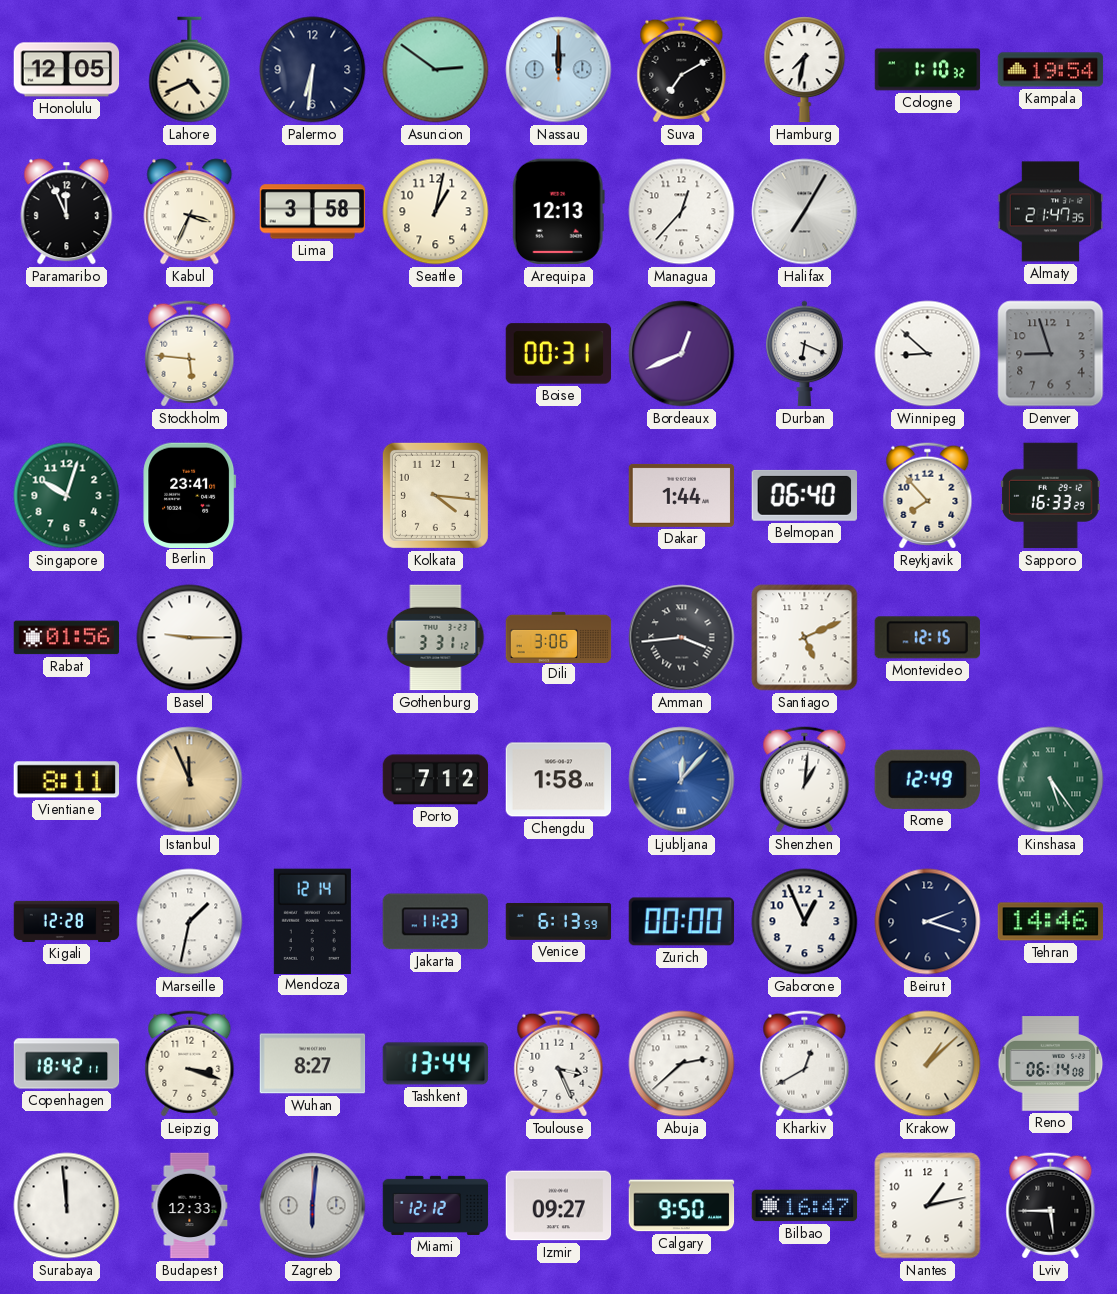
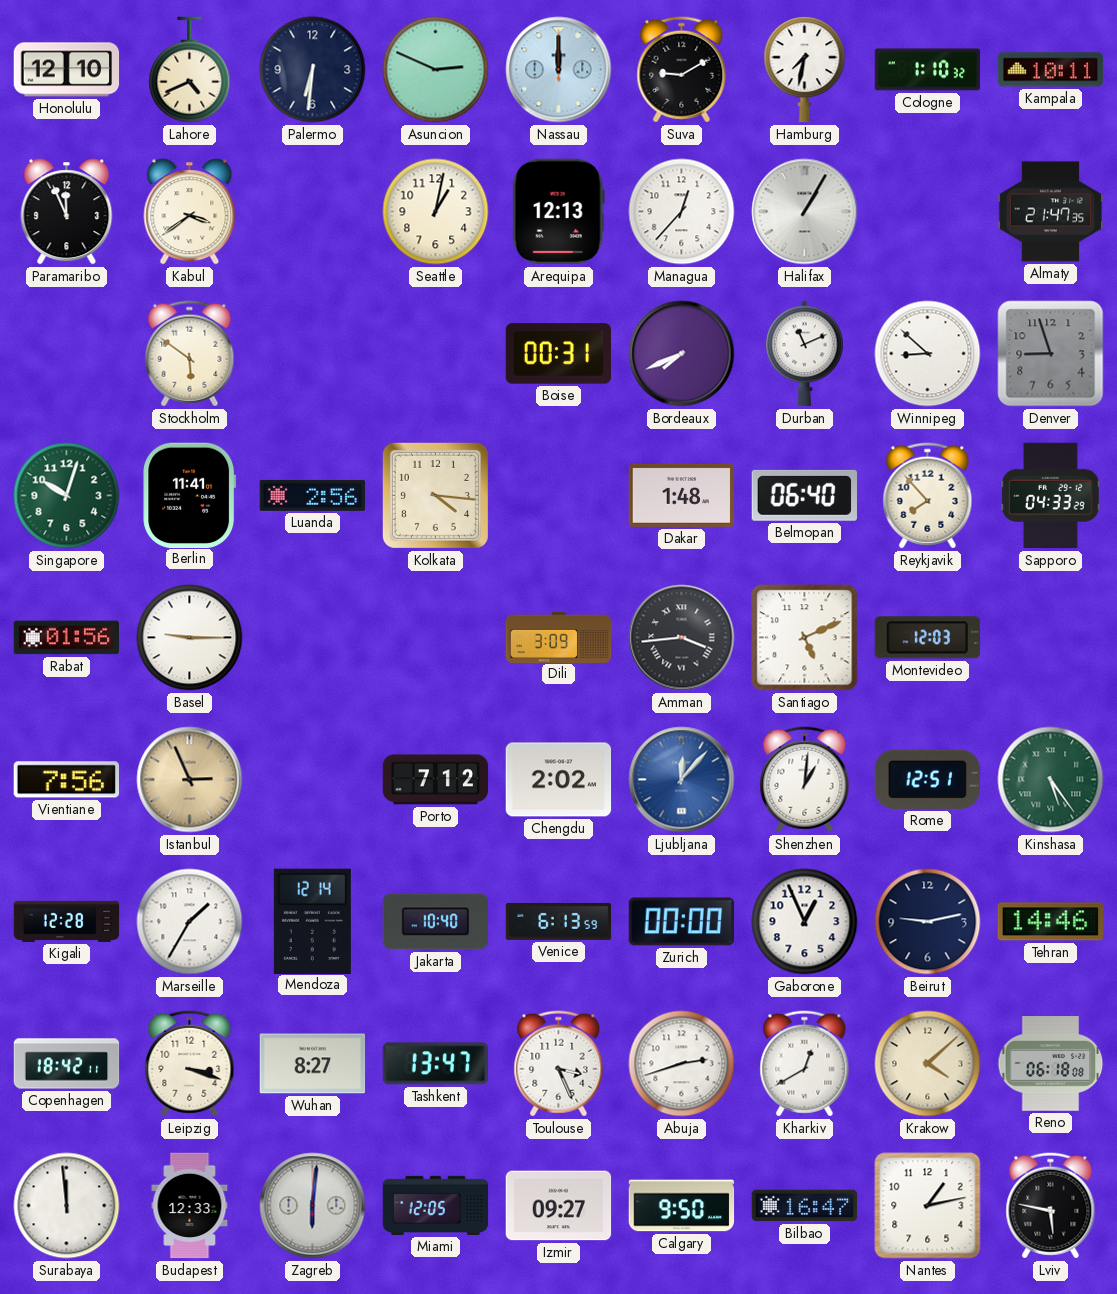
Honolulu: 12:05 -> 12:10 (67, 70)
Asuncion: 2:51 -> 2:49 (436, 70)
Suva: 7:10 -> 9:10 (682, 70)
Kampala: 19:54 -> 10:11 (1051, 70)
Kabul: 3:34 -> 3:39 (190, 212)
Lima: 3:58 -> none (313, 212)
Halifax: 7:05 -> 1:05 (805, 212)
Stockholm: 5:46 -> 5:51 (190, 354)
Bordeaux: 12:41 -> 7:41 (682, 354)
Durban: 6:19 -> 11:11 (805, 354)
Berlin: 23:41 -> 11:41 (190, 495)
Luanda: none -> 2:56 (313, 495)
Dakar: 1:44 -> 1:48 (682, 495)
Sapporo: 16:33 -> 04:33 (1051, 496)
Gothenburg: 3:31 -> none (436, 638)
Dili: 3:06 -> 3:09 (559, 637)
Montevideo: 12:15 -> 12:03 (927, 638)
Vientiane: 8:11 -> 7:56 (66, 780)
Istanbul: 11:56 -> 2:56 (190, 780)
Chengdu: 1:58 -> 2:02 (559, 780)
Rome: 12:49 -> 12:51 (927, 779)
Marseille: 1:32 -> 1:35 (190, 922)
Jakarta: 11:23 -> 10:40 (436, 922)
Beirut: 2:18 -> 9:13 (928, 922)
Tashkent: 13:44 -> 13:47 (436, 1064)
Abuja: 2:38 -> 2:42 (682, 1064)
Krakow: 1:08 -> 4:08 (928, 1064)
Reno: 06:14 -> 06:18 (1051, 1064)
Miami: 12:12 -> 12:05 (436, 1205)
Lviv: 5:45 -> 5:47 (1051, 1206)
